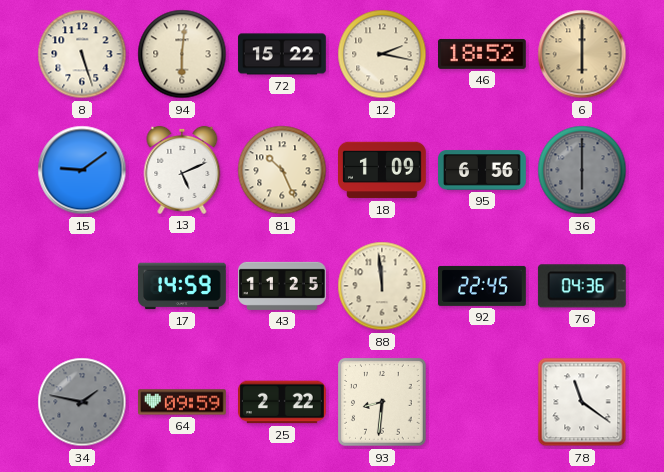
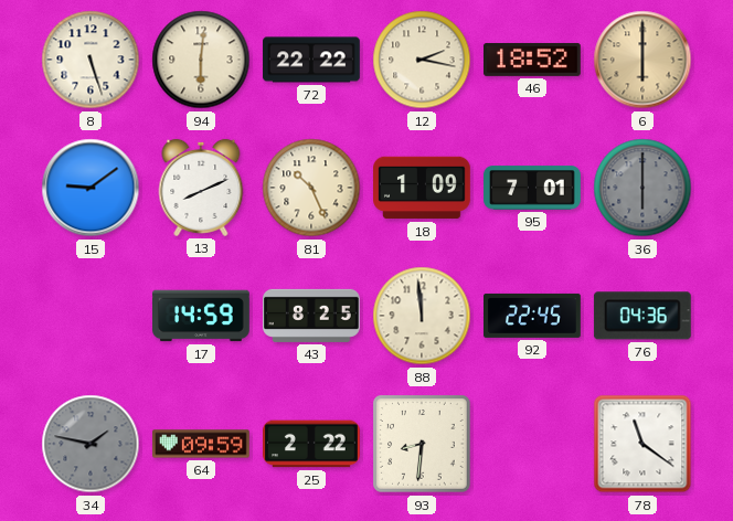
72: 15:22 -> 22:22 (311, 60)
13: 5:11 -> 8:11 (201, 188)
95: 6:56 -> 7:01 (532, 188)
43: 11:25 -> 8:25 (312, 316)
